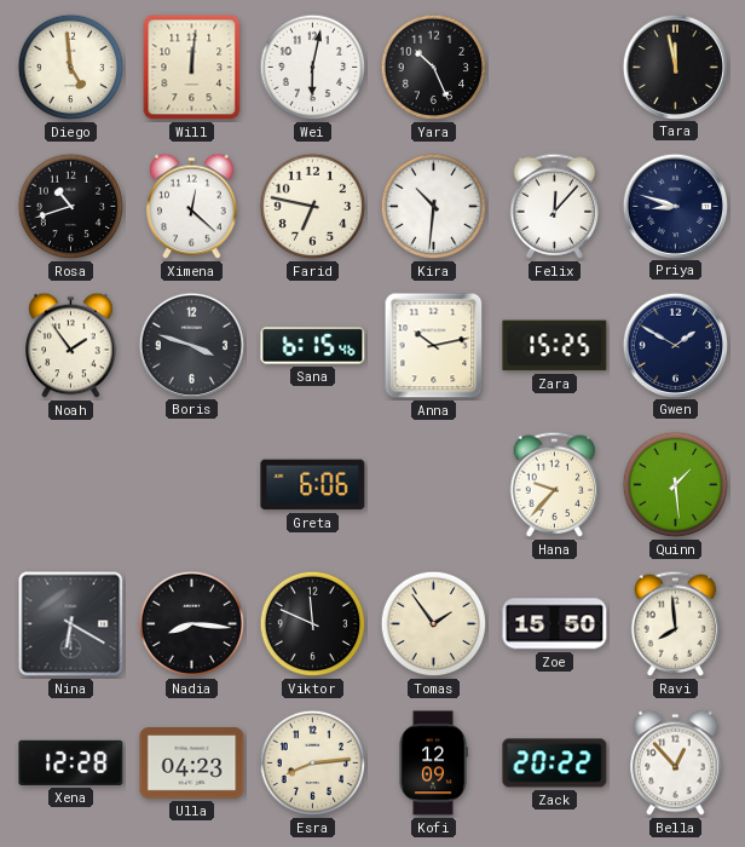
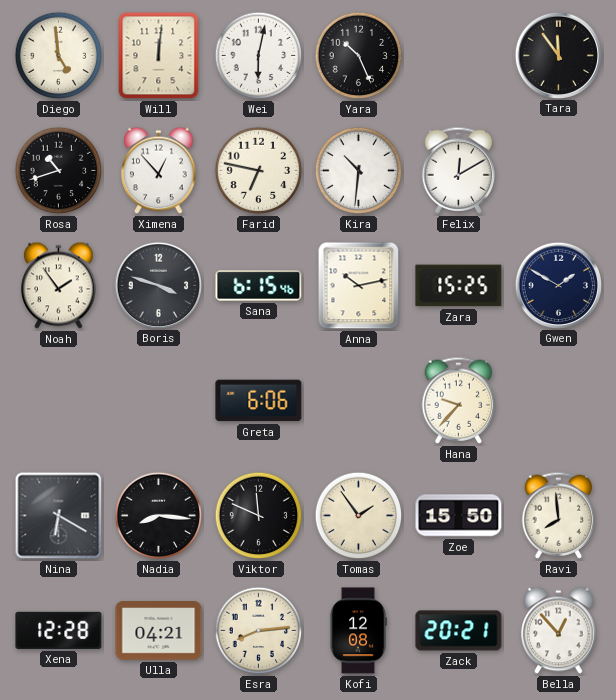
Tara: 11:58 -> 11:54 (558, 55)
Ximena: 12:22 -> 12:53 (159, 171)
Felix: 12:07 -> 12:10 (459, 170)
Priya: 8:48 -> none (675, 206)
Quinn: 1:29 -> none (676, 485)
Ulla: 04:23 -> 04:21 (159, 631)
Kofi: 12:09 -> 12:08 (358, 631)
Zack: 20:22 -> 20:21 (459, 631)
